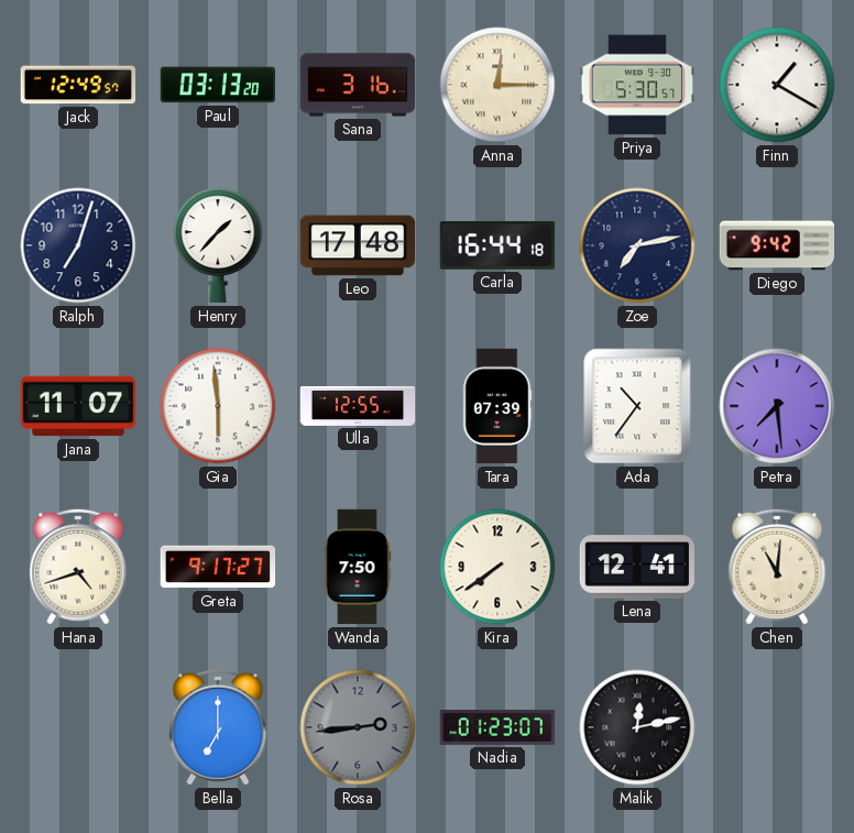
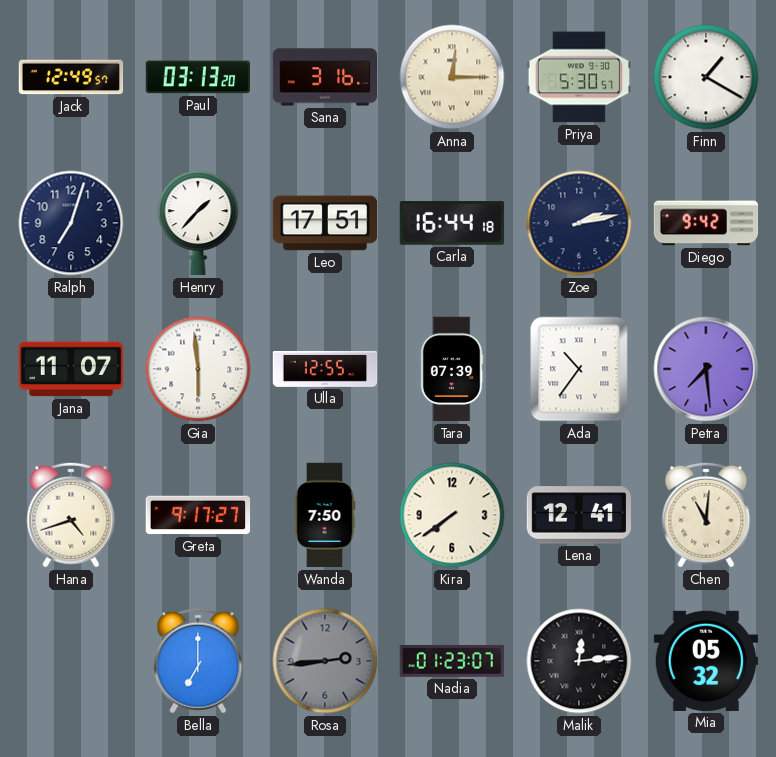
Leo: 17:48 -> 17:51 (325, 223)
Zoe: 7:13 -> 2:13 (579, 223)
Malik: 12:13 -> 12:14 (579, 661)
Mia: none -> 05:32 (705, 661)
